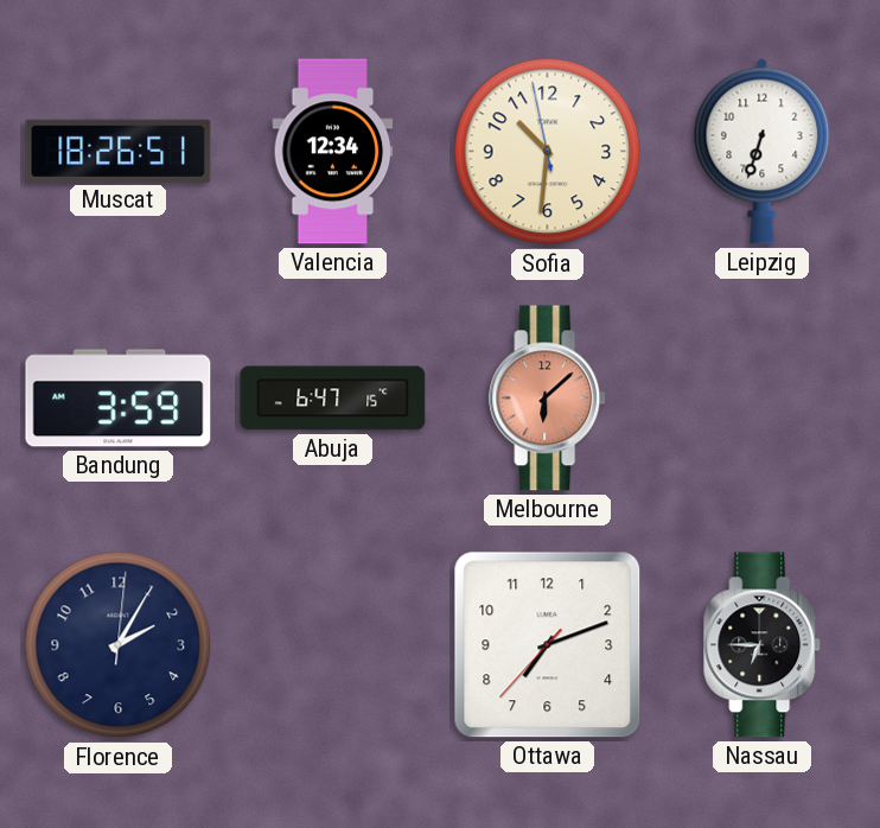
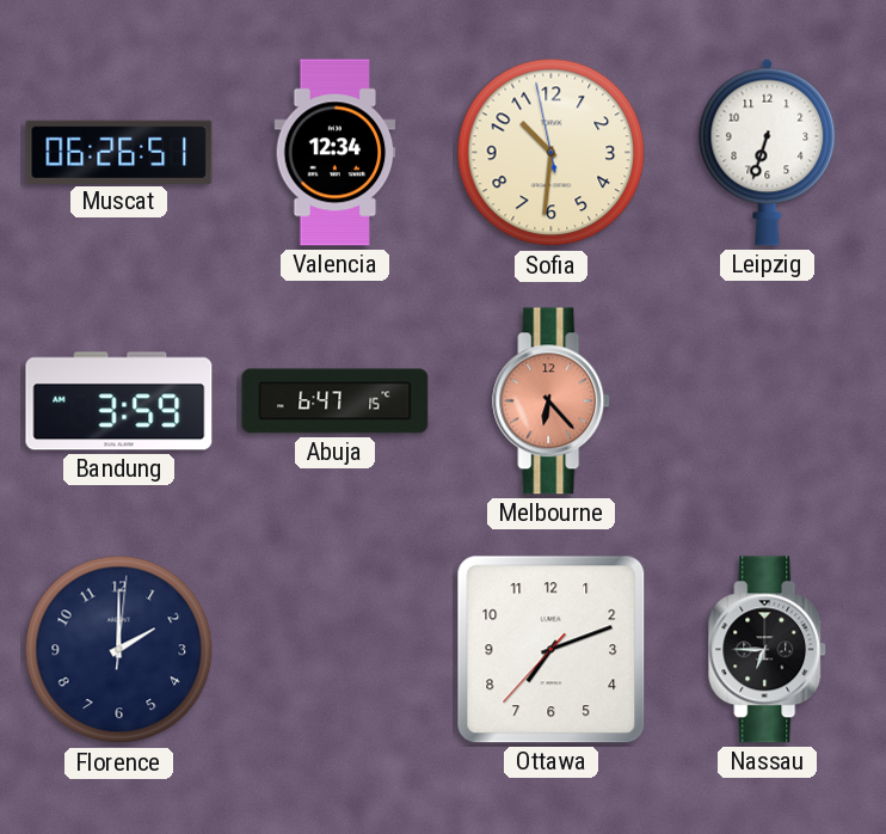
Muscat: 18:26 -> 06:26 (119, 152)
Melbourne: 6:08 -> 6:23 (552, 401)
Florence: 2:05 -> 2:00 (119, 650)
